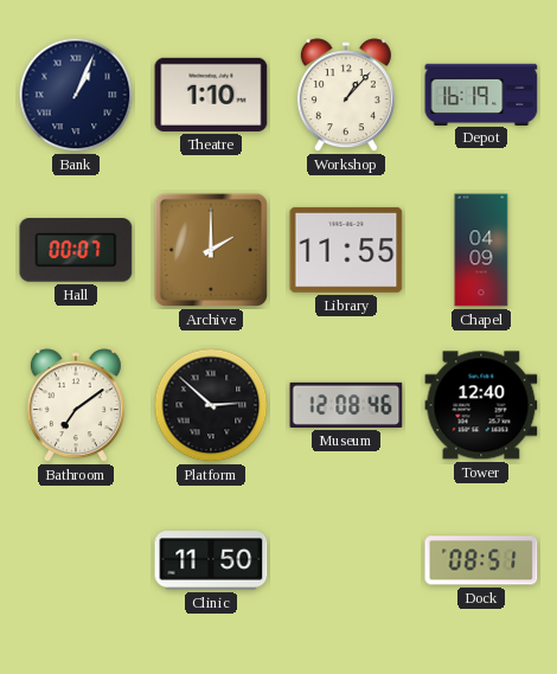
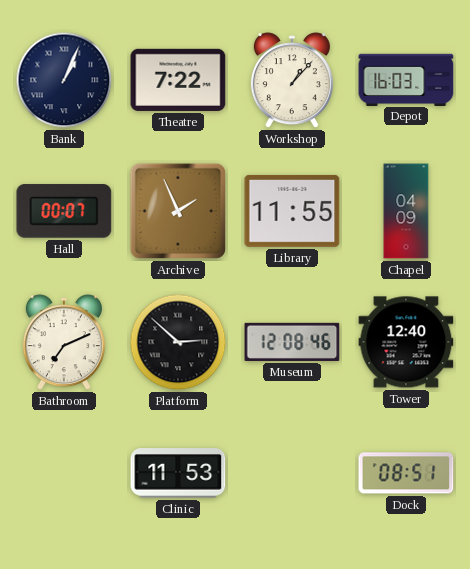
Theatre: 1:10 -> 7:22 (178, 80)
Depot: 16:19 -> 16:03 (406, 79)
Archive: 2:00 -> 1:56 (178, 211)
Bathroom: 7:09 -> 7:11 (64, 343)
Clinic: 11:50 -> 11:53 (178, 473)
